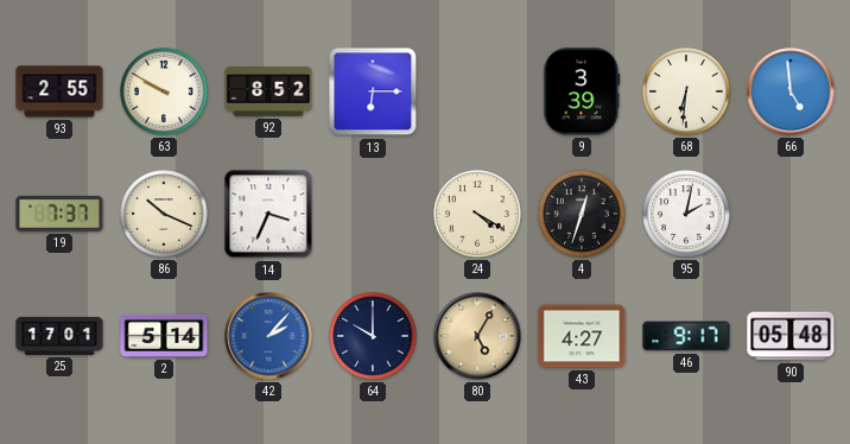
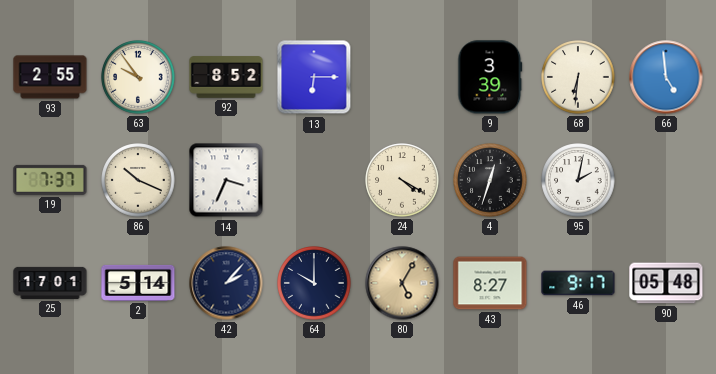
63: 9:50 -> 9:54 (138, 77)
42 dial: blue -> navy (226, 283)
43: 4:27 -> 8:27 (490, 283)
